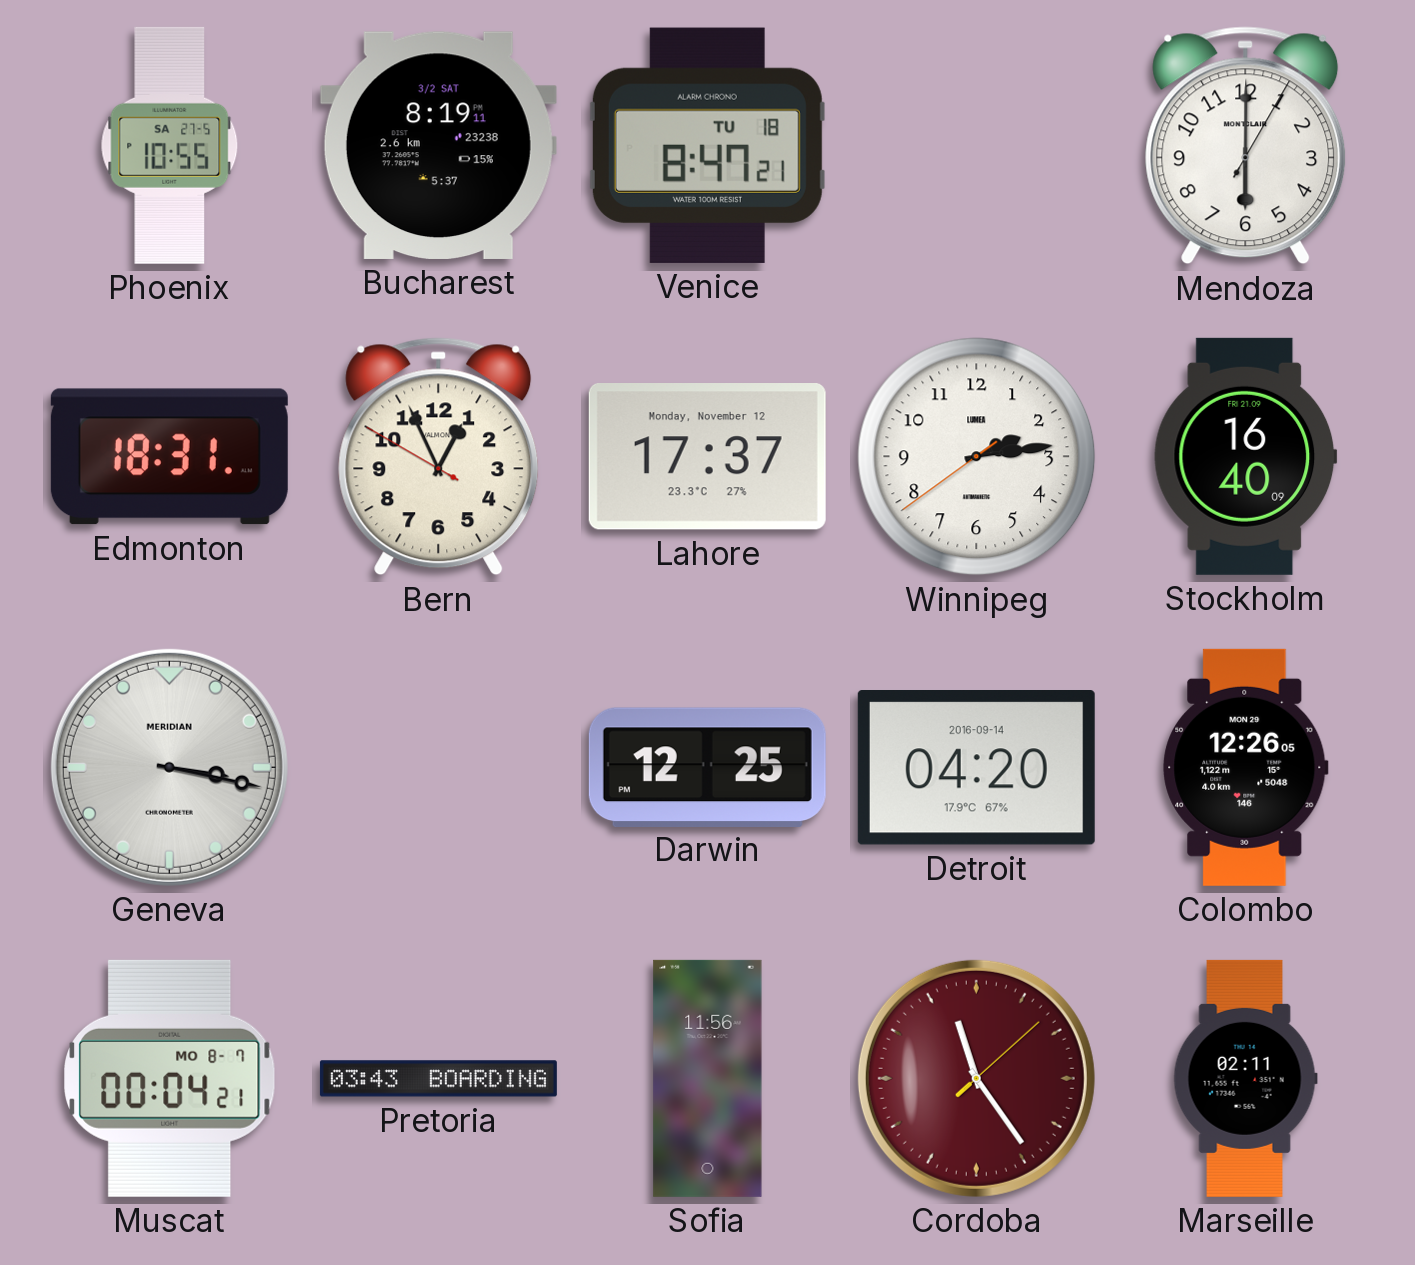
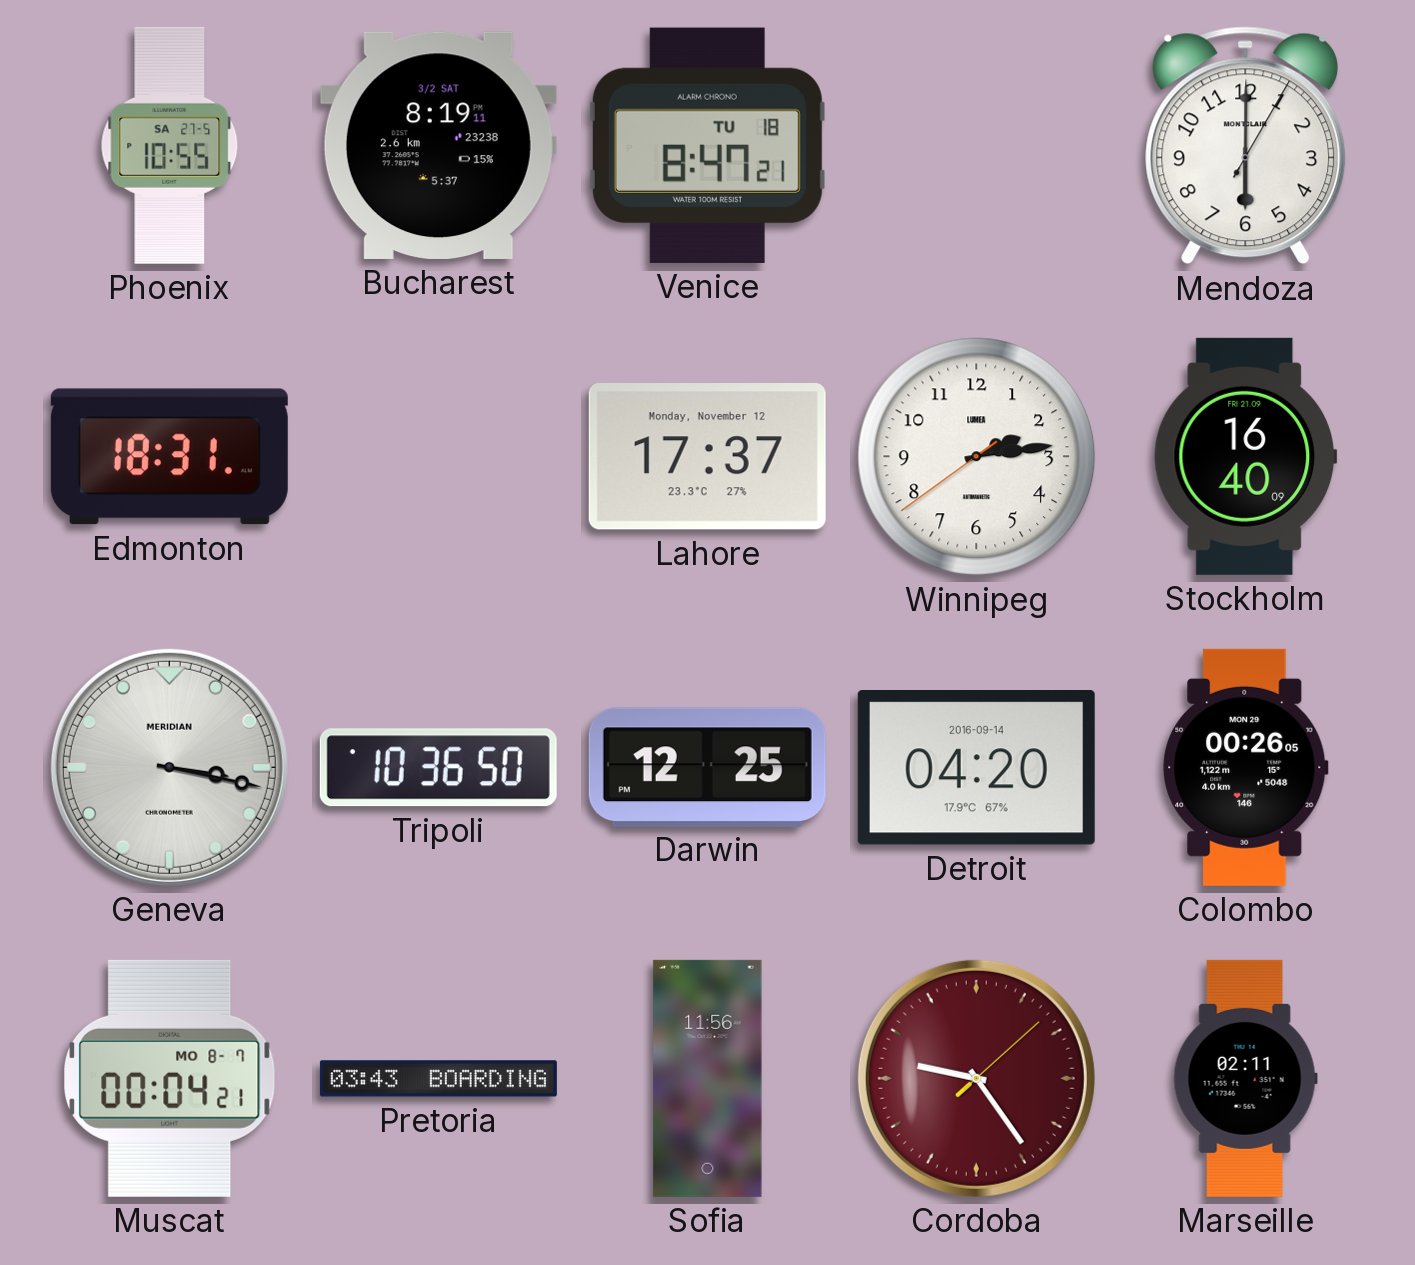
Bern: 12:55 -> none (439, 457)
Tripoli: none -> 10:36 (438, 768)
Colombo: 12:26 -> 00:26 (1246, 767)
Cordoba: 11:24 -> 9:24 (976, 1078)
